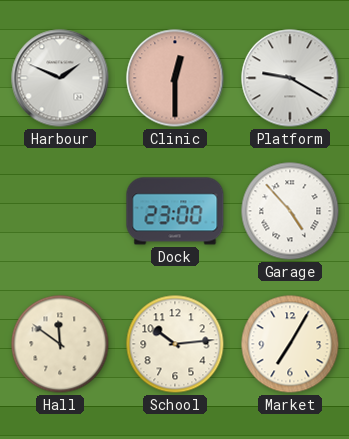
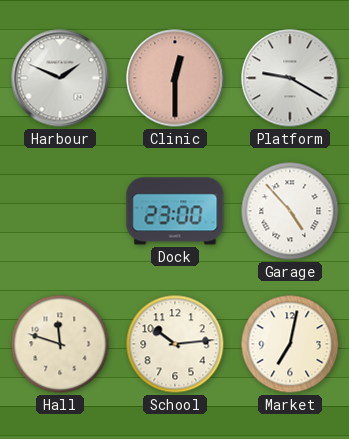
Hall: 11:51 -> 11:48 (60, 344)
Market: 7:05 -> 7:02 (290, 344)
